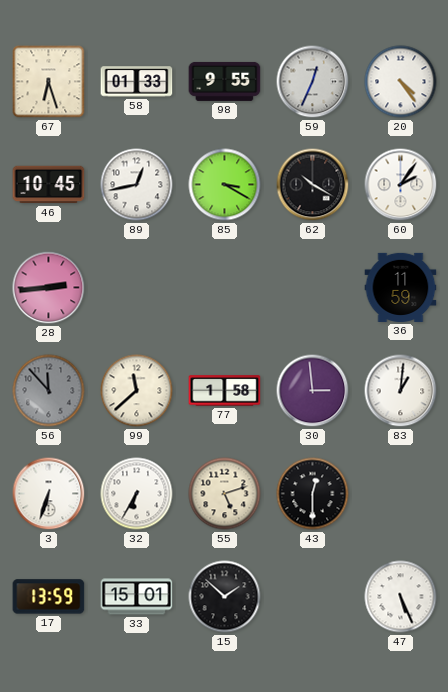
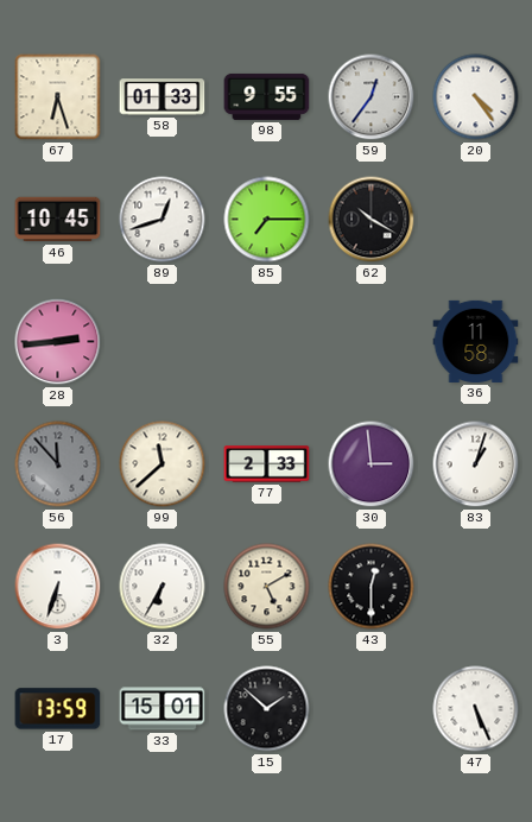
59: 12:34 -> 12:36 (372, 97)
89: 12:43 -> 12:42 (163, 220)
85: 3:20 -> 7:15 (267, 220)
60: 2:06 -> none (401, 185)
36: 11:59 -> 11:58 (476, 341)
77: 1:58 -> 2:33 (267, 464)
83: 1:01 -> 1:03 (476, 464)
55: 5:12 -> 5:10 (267, 587)
